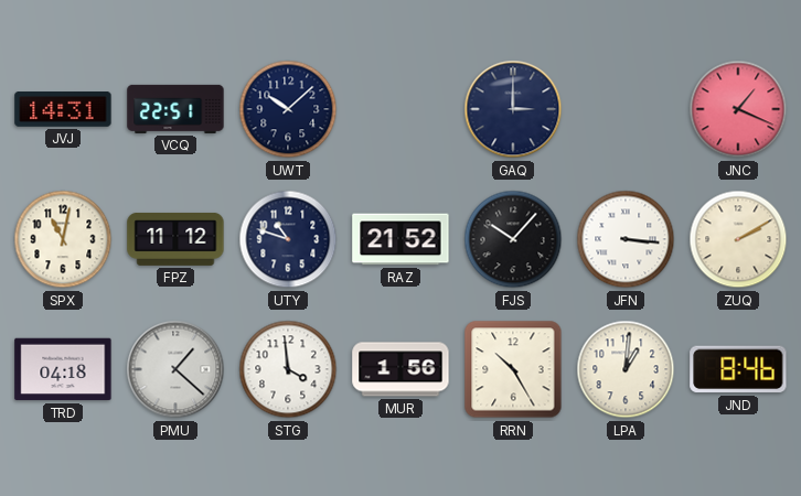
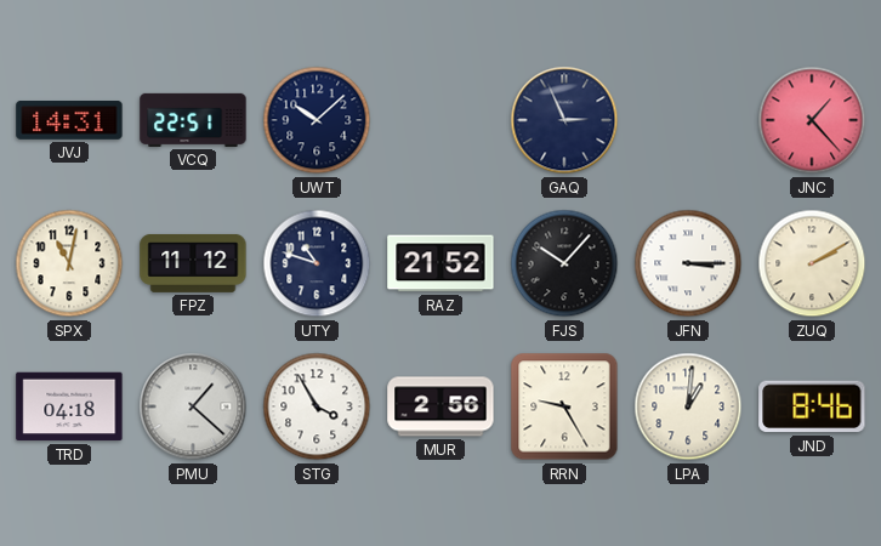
GAQ: 3:00 -> 2:56 (564, 120)
JNC: 1:19 -> 1:23 (812, 120)
JFN: 3:16 -> 3:15 (688, 263)
STG: 3:59 -> 3:55 (317, 406)
MUR: 1:56 -> 2:56 (440, 406)
RRN: 10:25 -> 9:25 (564, 406)
